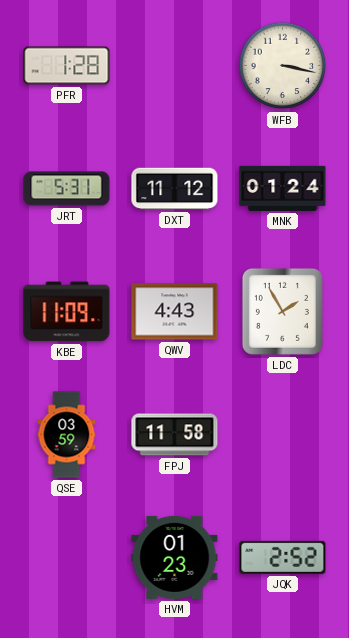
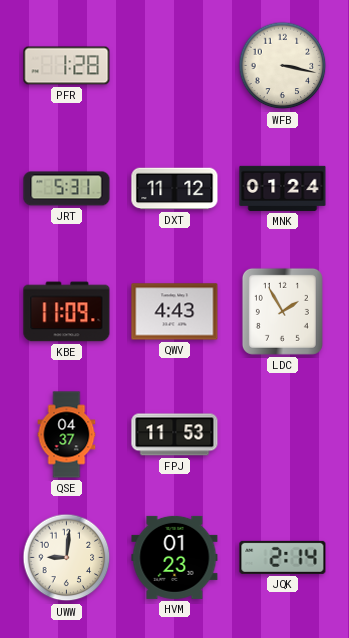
QSE: 03:59 -> 04:37 (67, 435)
FPJ: 11:58 -> 11:53 (175, 435)
UWW: none -> 9:01 (67, 558)
JQK: 2:52 -> 2:14 (283, 557)
